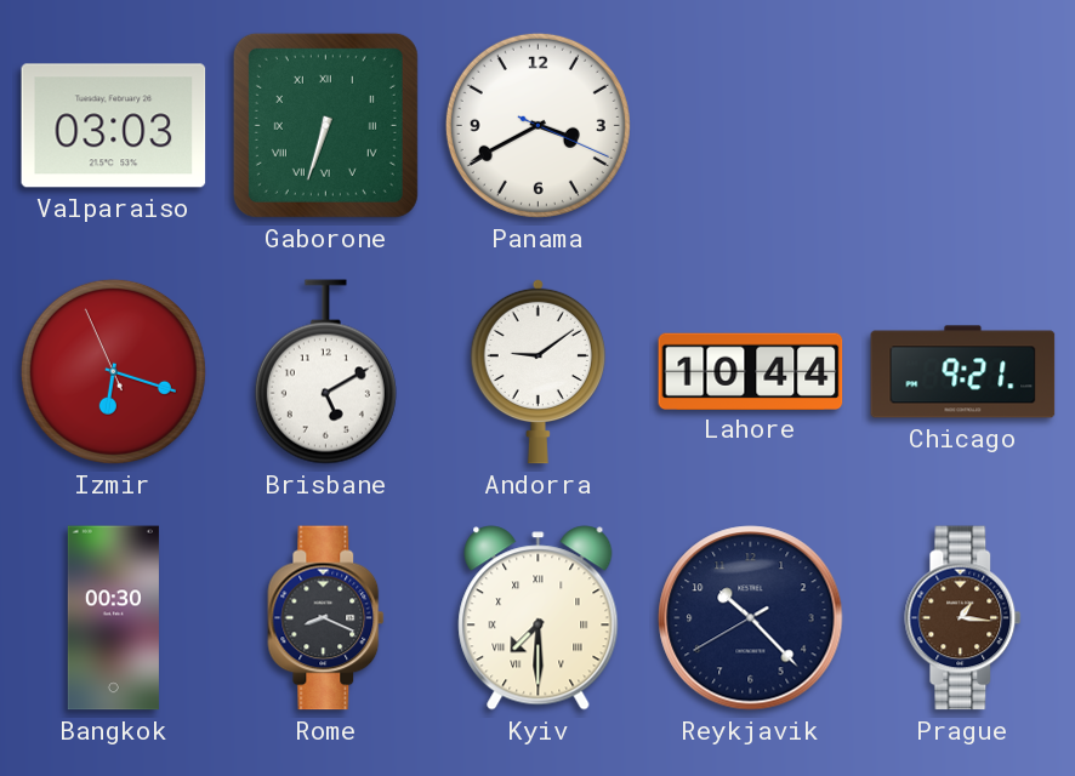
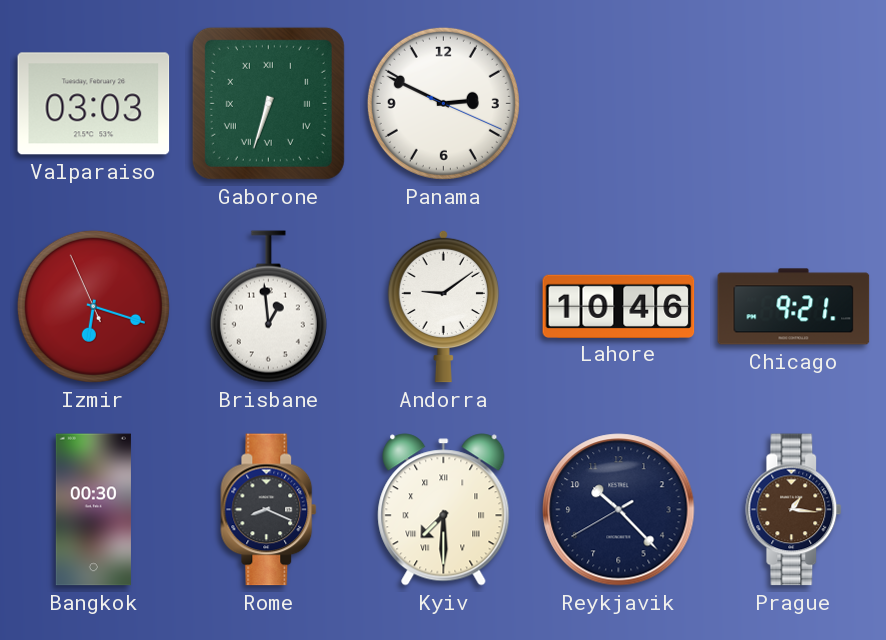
Panama: 3:40 -> 2:49 (443, 103)
Brisbane: 5:10 -> 12:59 (268, 307)
Lahore: 10:44 -> 10:46 (619, 306)
